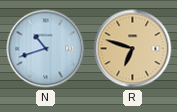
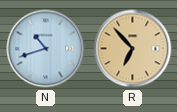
R: 6:48 -> 6:53 (133, 49)
